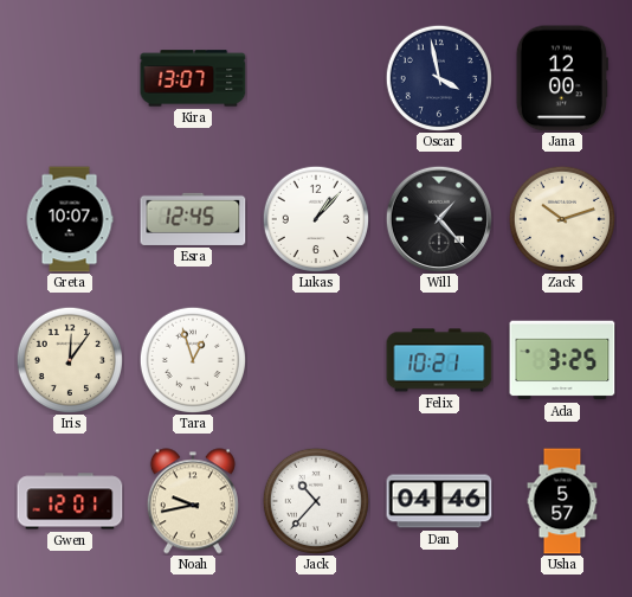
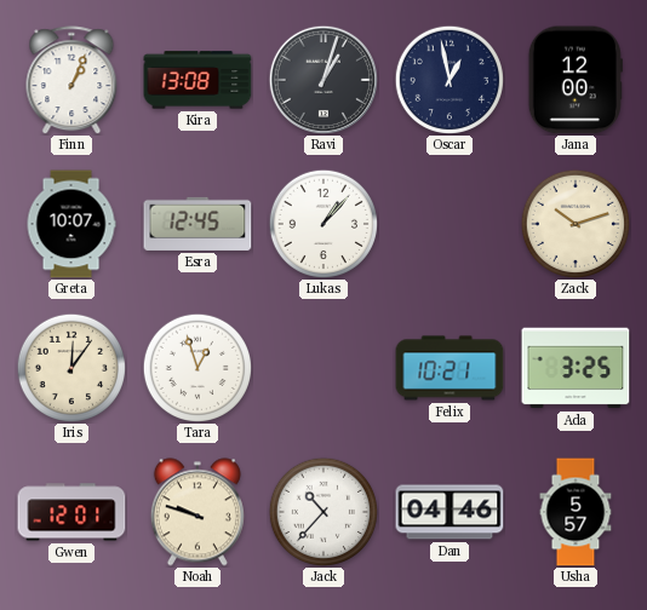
Finn: none -> 1:04 (71, 80)
Kira: 13:07 -> 13:08 (197, 80)
Ravi: none -> 1:03 (322, 79)
Oscar: 3:58 -> 12:58 (448, 79)
Will: 1:23 -> none (438, 218)
Noah: 9:43 -> 9:48 (197, 512)
